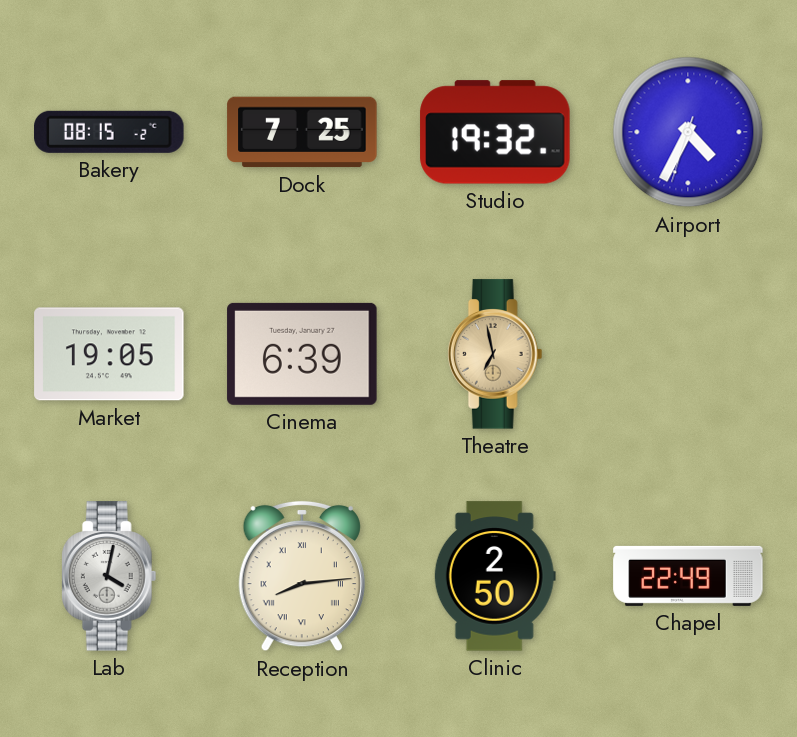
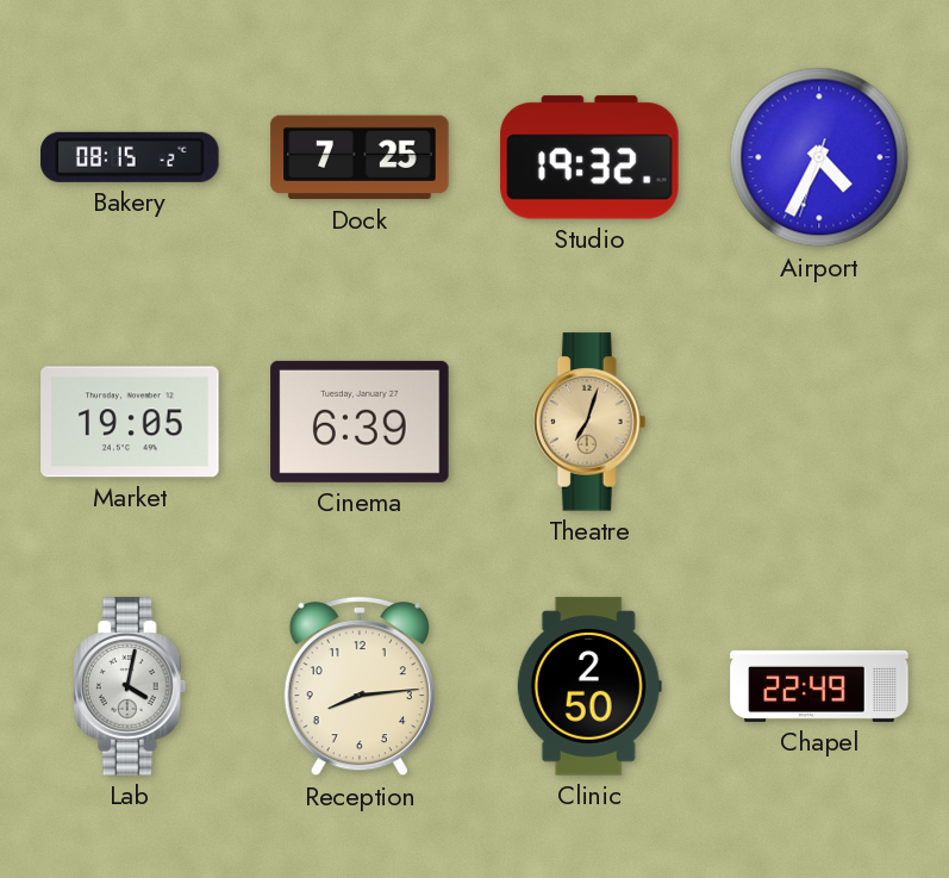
Theatre: 6:58 -> 7:03 (589, 422)
Reception numerals: Roman -> Arabic (360, 686)
